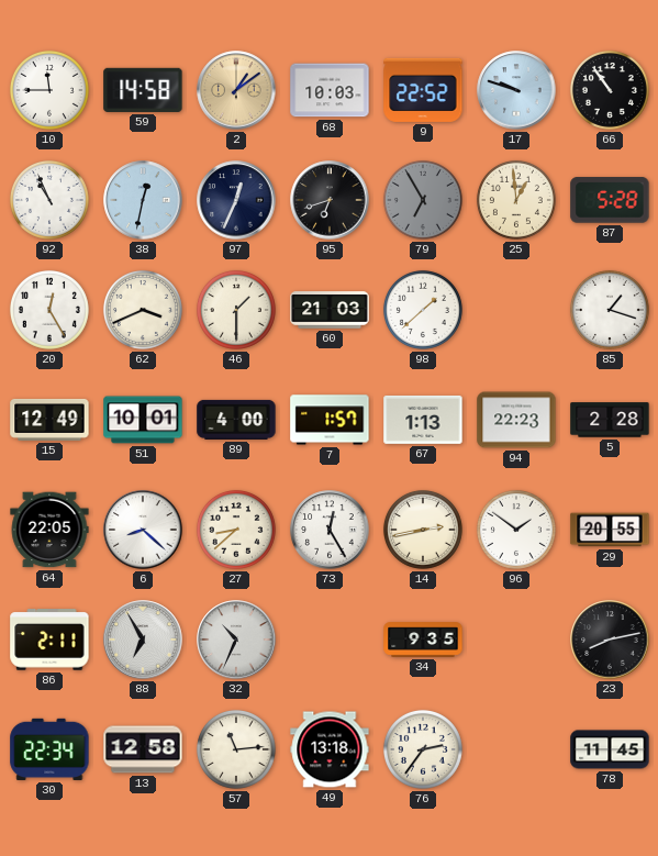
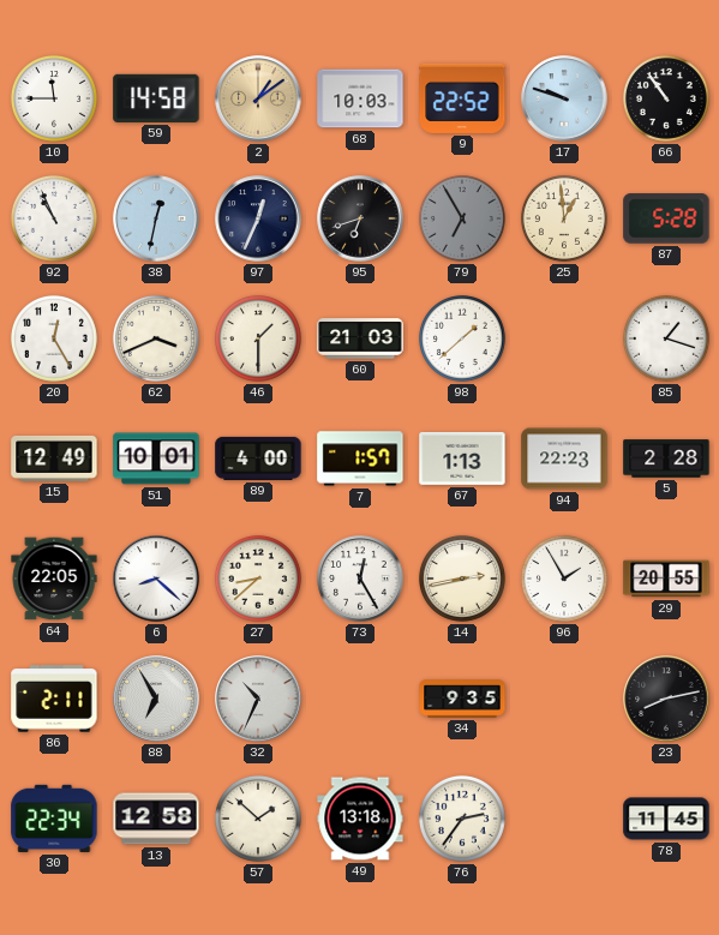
96: 1:51 -> 1:55 (564, 579)
57: 11:14 -> 1:52 (258, 819)
